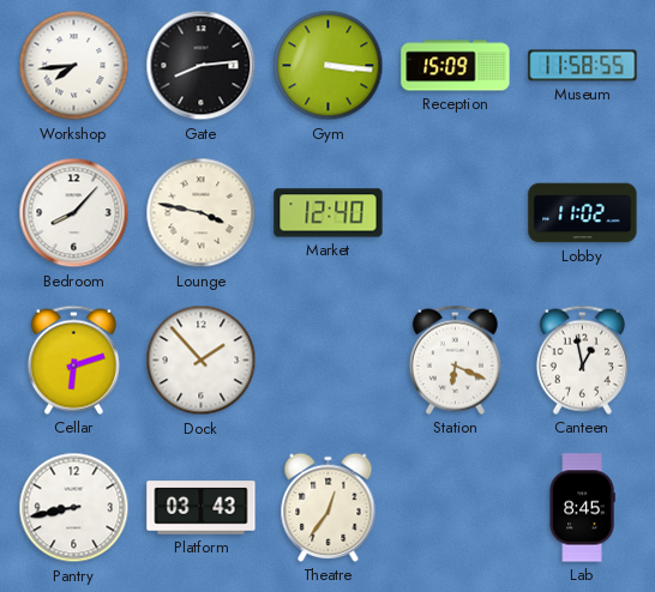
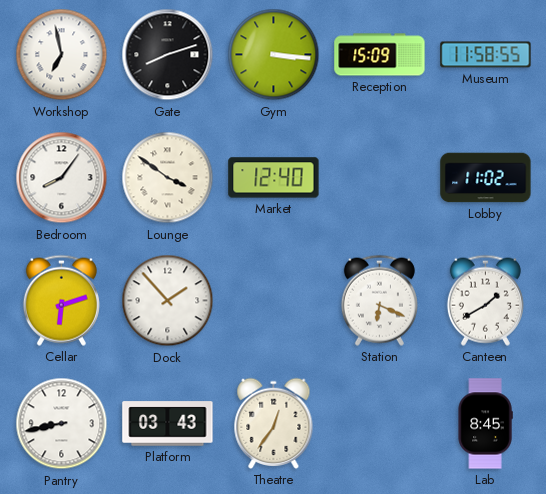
Workshop: 7:44 -> 6:58 (62, 55)
Gate: 8:14 -> 8:12 (168, 55)
Bedroom: 8:07 -> 8:06 (62, 178)
Lounge: 3:47 -> 3:51 (168, 178)
Canteen: 12:58 -> 1:40 (485, 300)
